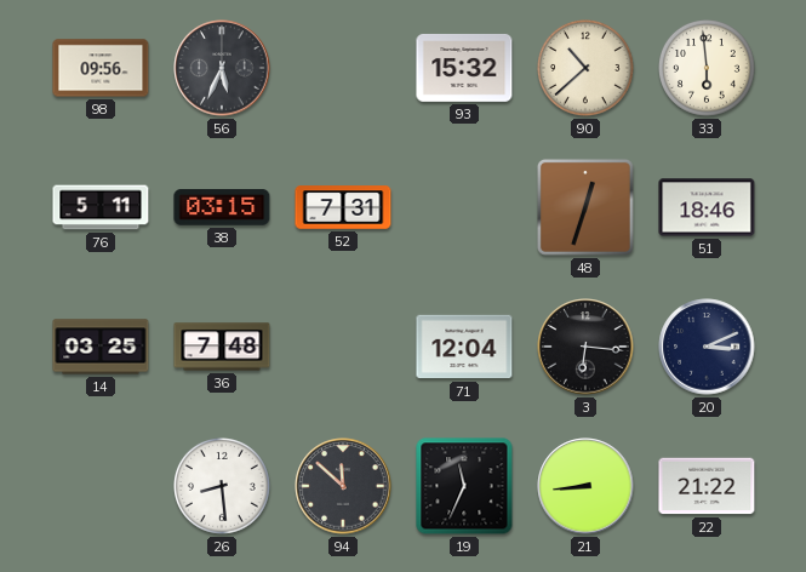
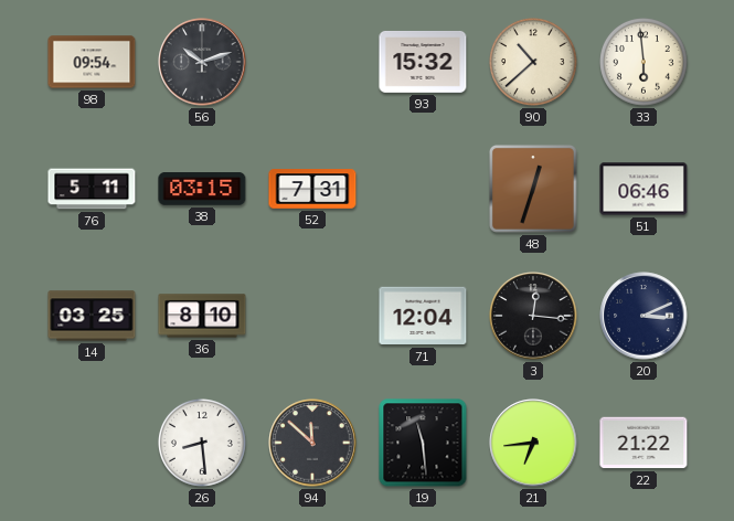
98: 09:56 -> 09:54 (92, 62)
56: 5:34 -> 10:12 (202, 62)
51: 18:46 -> 06:46 (643, 189)
36: 7:48 -> 8:10 (202, 316)
3: 6:16 -> 12:16 (533, 316)
19: 11:34 -> 11:29 (423, 443)
21: 8:44 -> 6:44 (533, 443)
